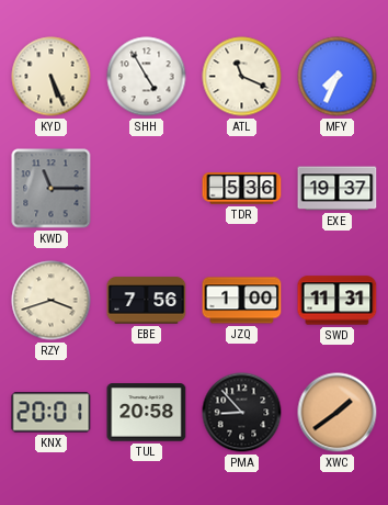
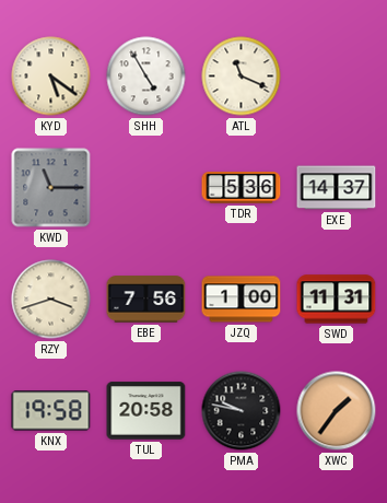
KYD: 5:26 -> 5:21 (51, 77)
MFY: 7:34 -> none (338, 77)
EXE: 19:37 -> 14:37 (337, 188)
KNX: 20:01 -> 19:58 (51, 411)
PMA: 8:53 -> 9:47 (242, 411)
XWC: 1:39 -> 1:36 (337, 411)
